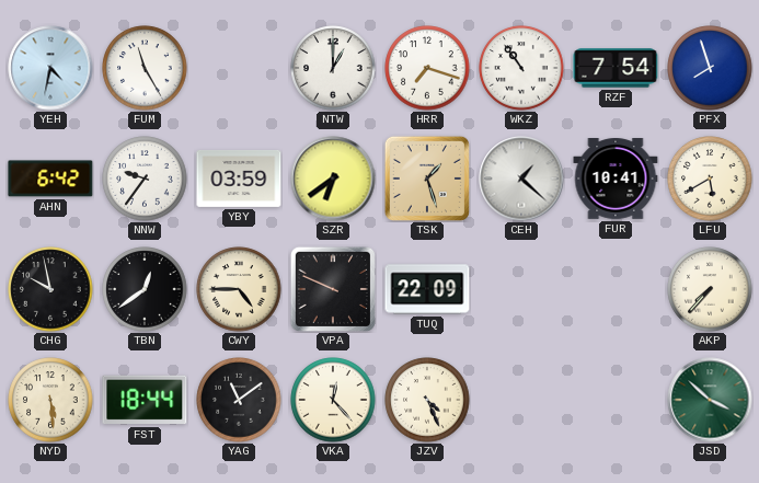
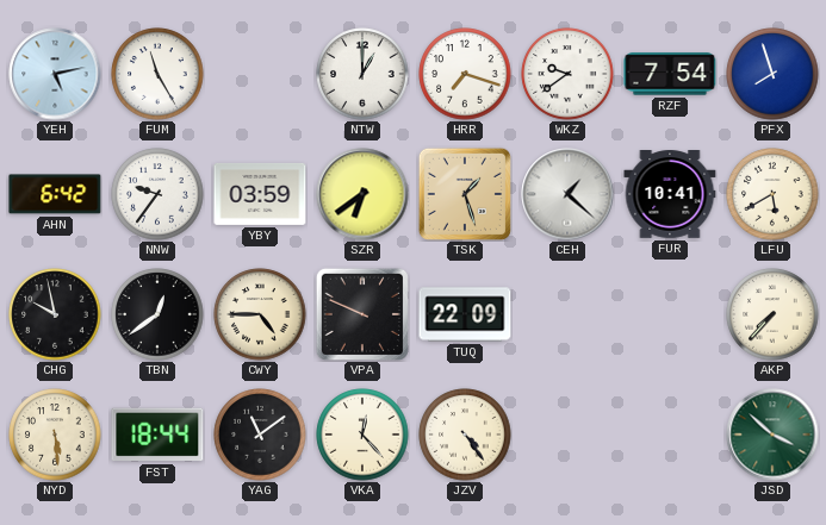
YEH: 4:32 -> 5:13 (55, 74)
WKZ: 10:54 -> 9:39 (567, 74)
JZV: 4:26 -> 4:24 (465, 435)
